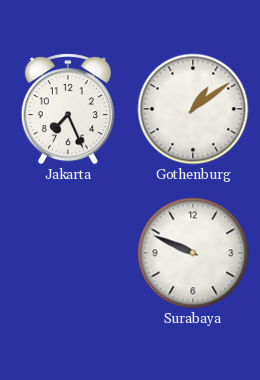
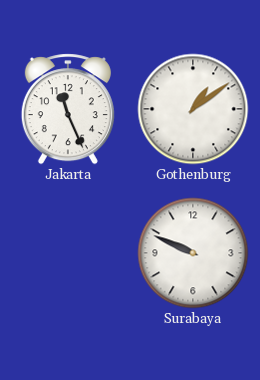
Jakarta: 7:26 -> 11:26 (68, 109)
